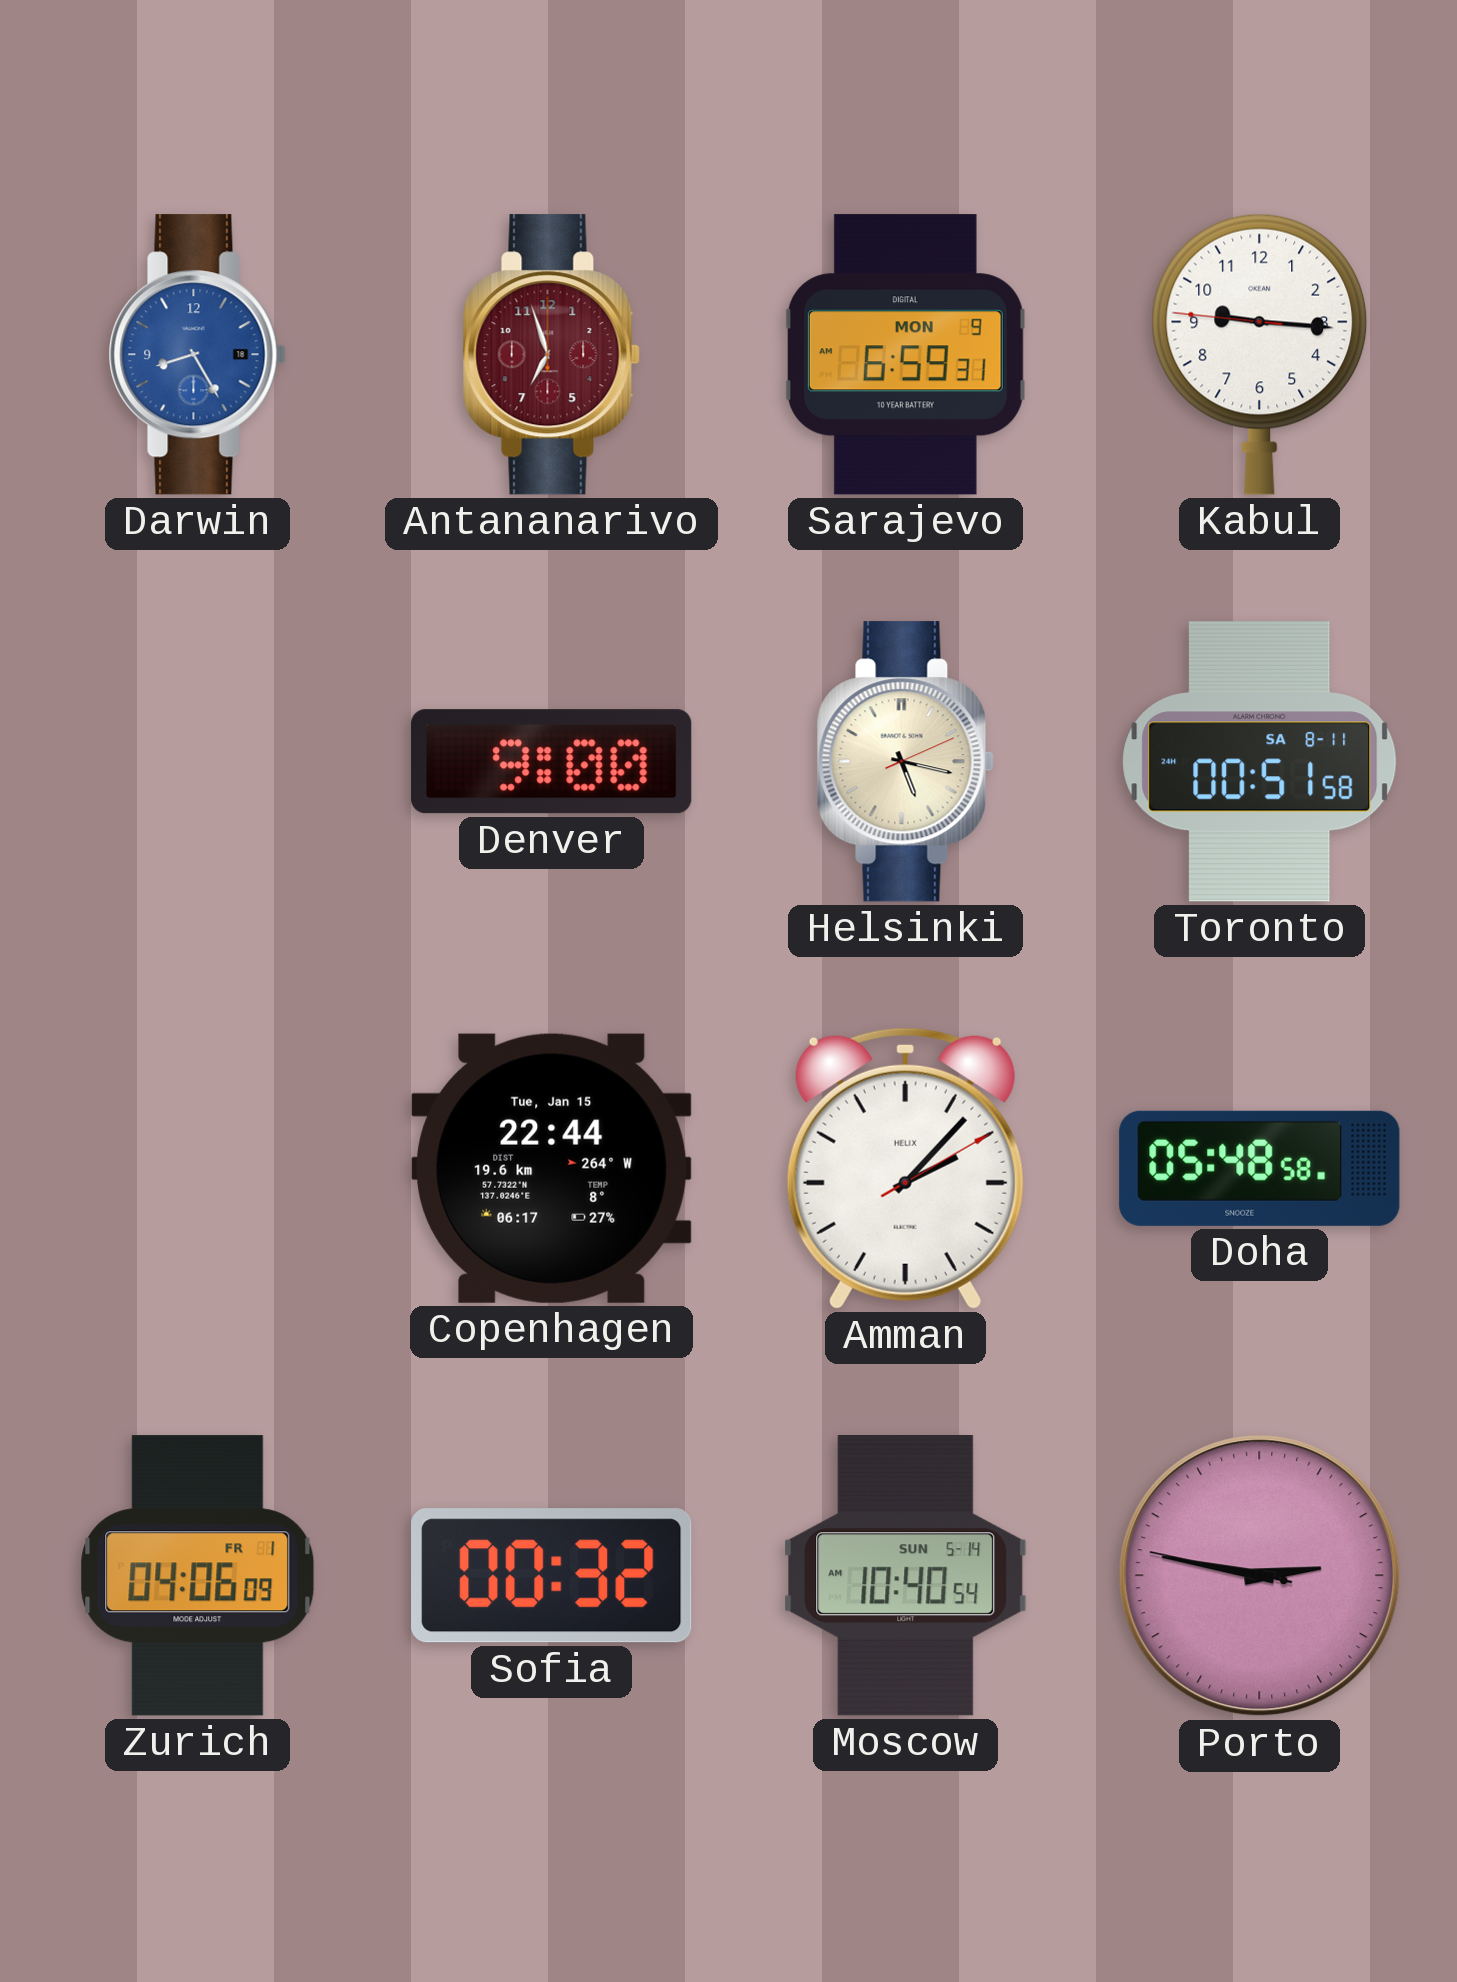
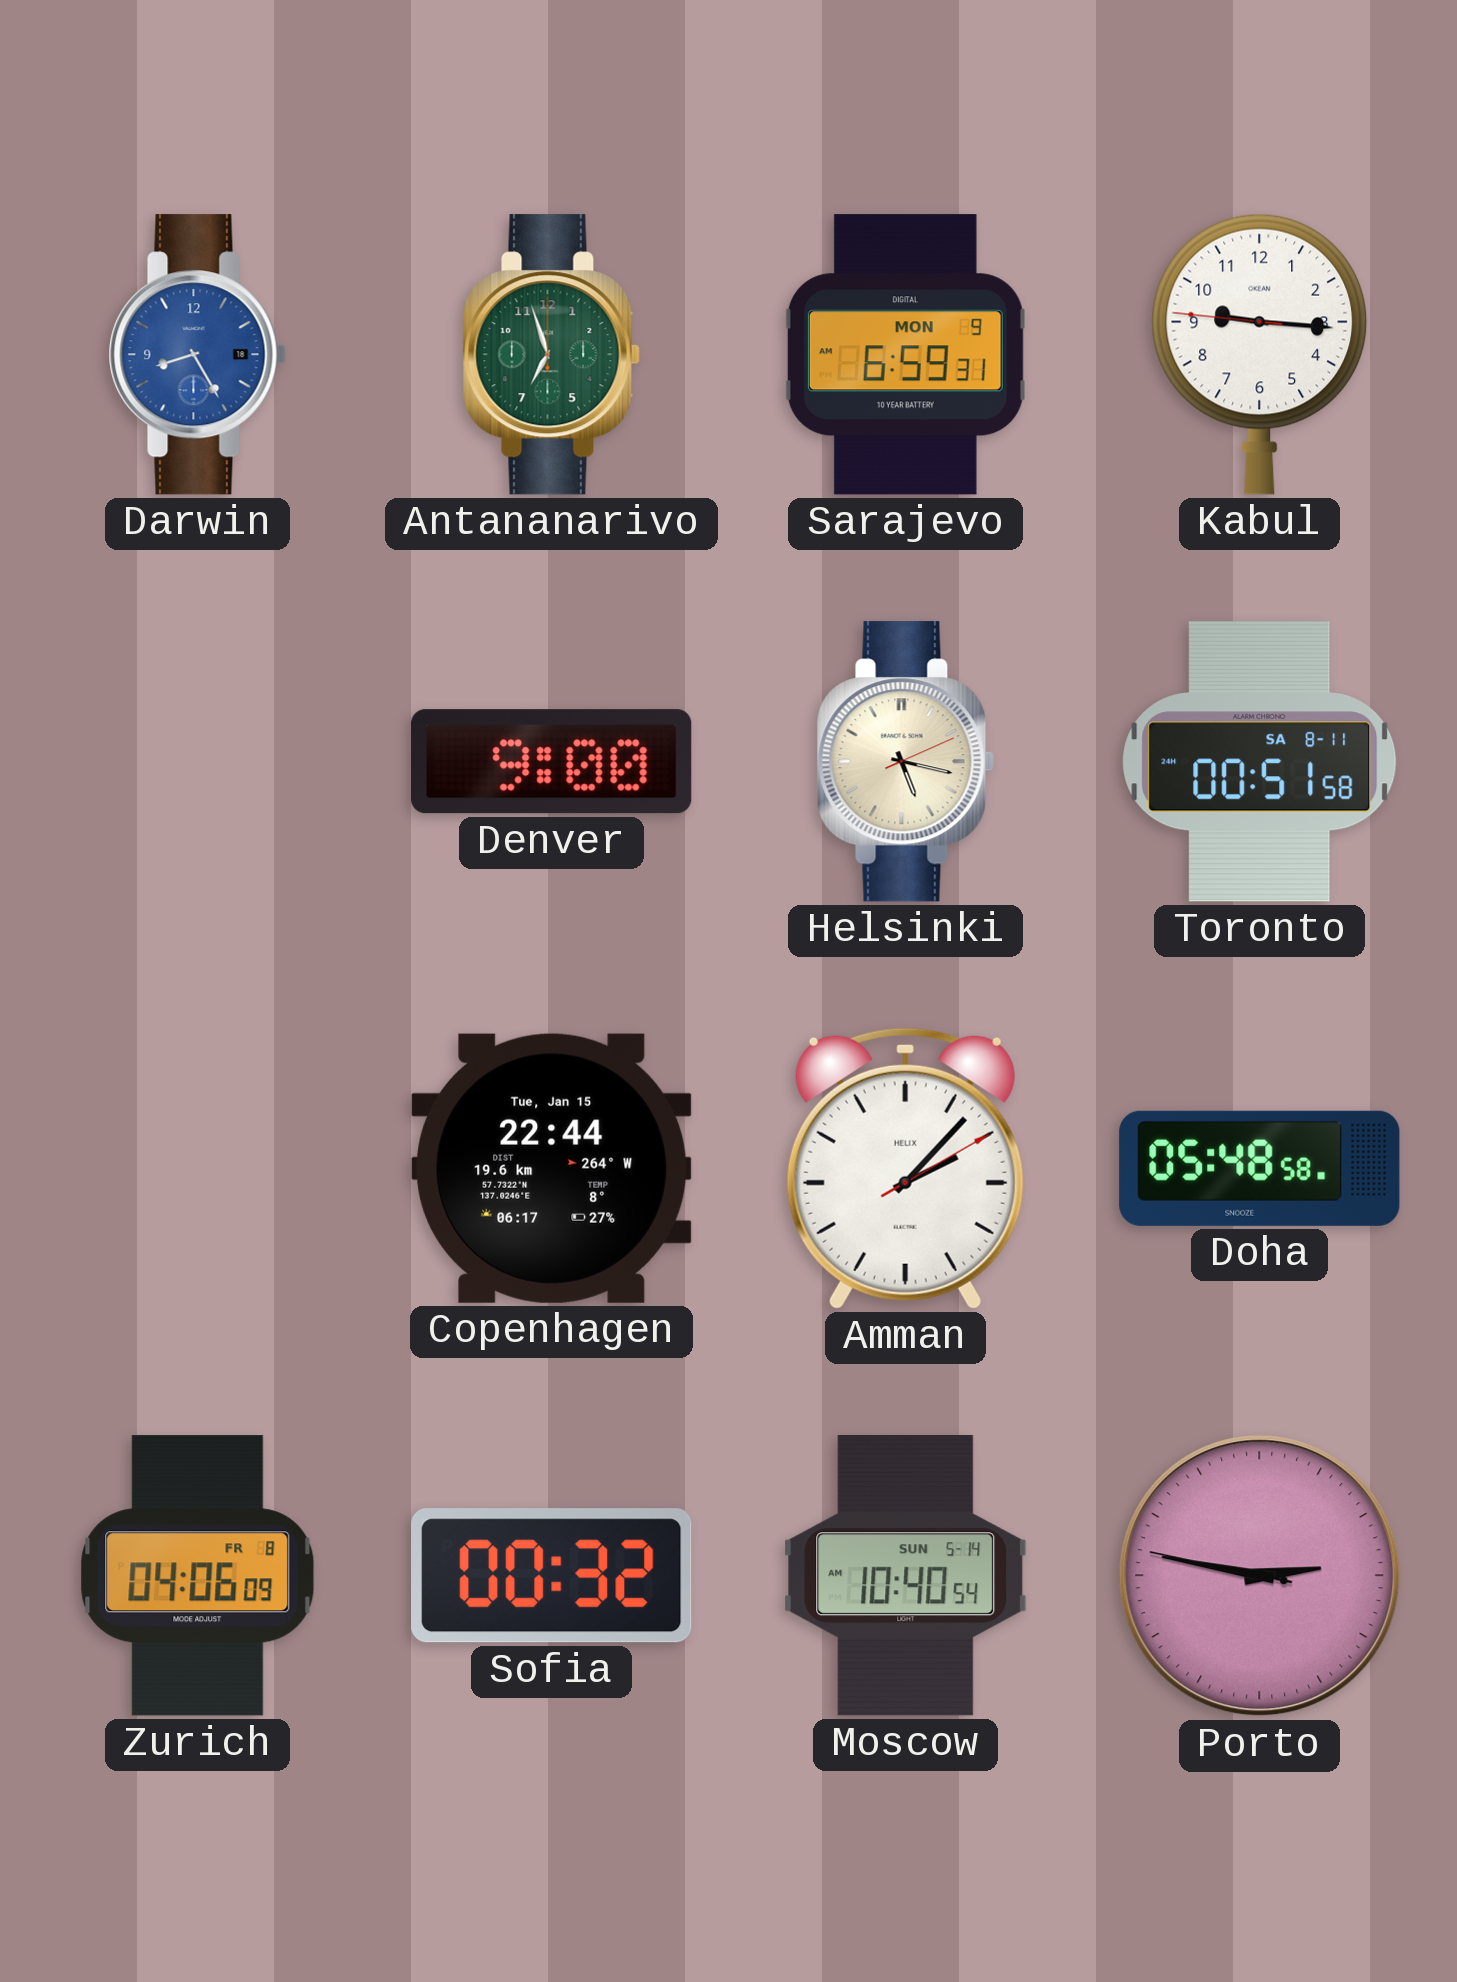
Antananarivo dial: burgundy -> green (551, 355)
Zurich date: FR 1 -> FR 8 (198, 1576)
